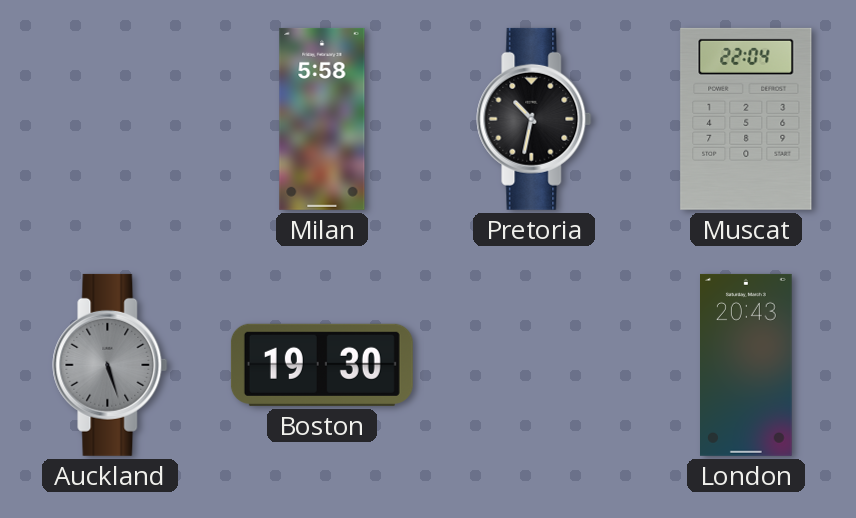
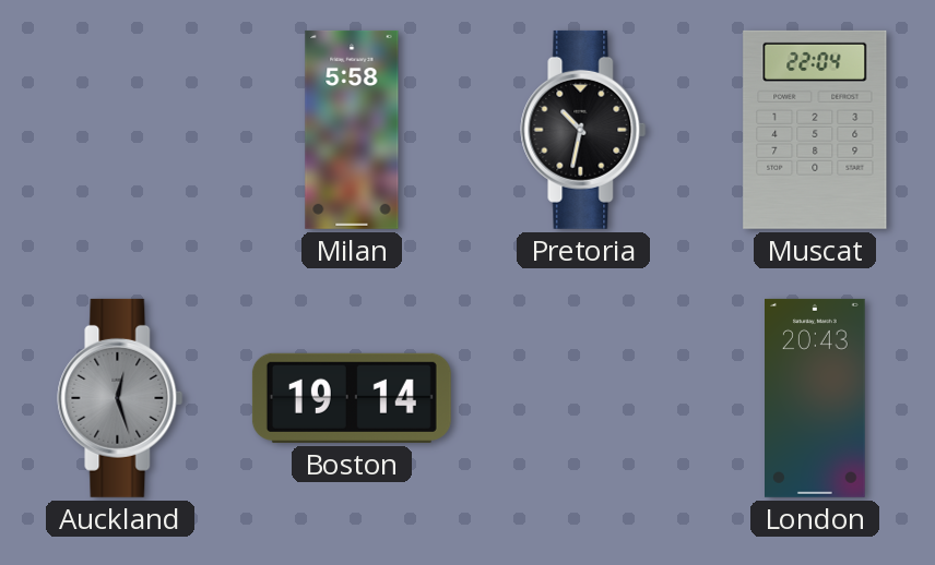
Auckland: 5:27 -> 12:27 (120, 398)
Boston: 19:30 -> 19:14 (352, 398)
